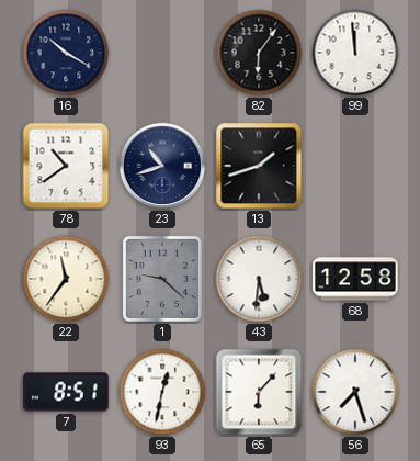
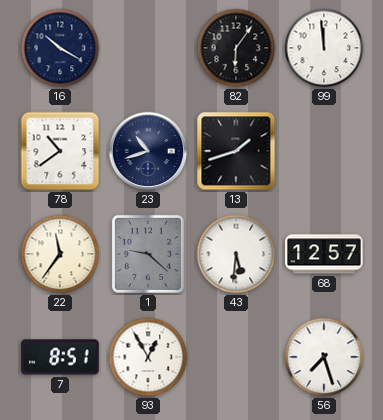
68: 12:58 -> 12:57 (324, 254)
93: 12:32 -> 12:55 (148, 357)
65: 6:07 -> none (259, 392)
